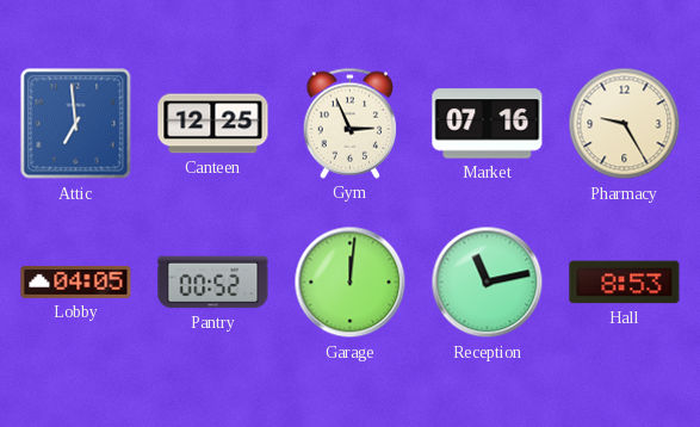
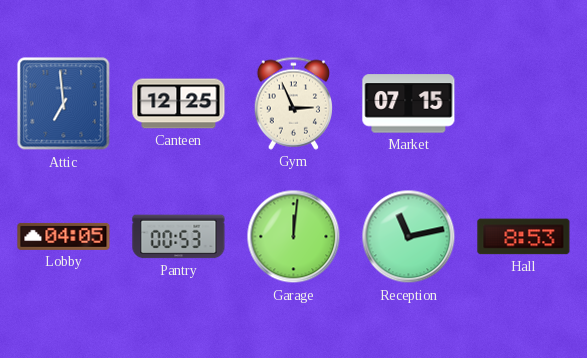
Market: 07:16 -> 07:15 (409, 104)
Pharmacy: 9:25 -> none (625, 124)
Pantry: 00:52 -> 00:53 (179, 237)
